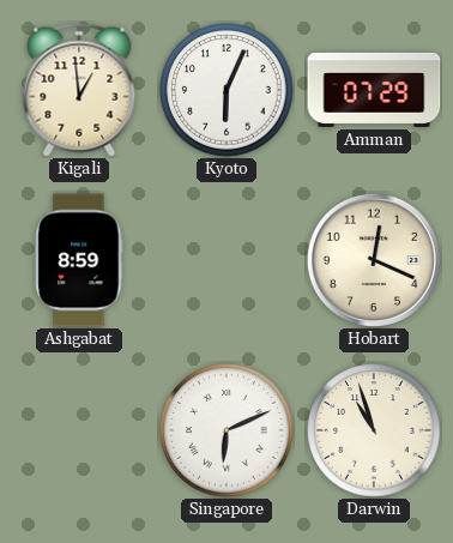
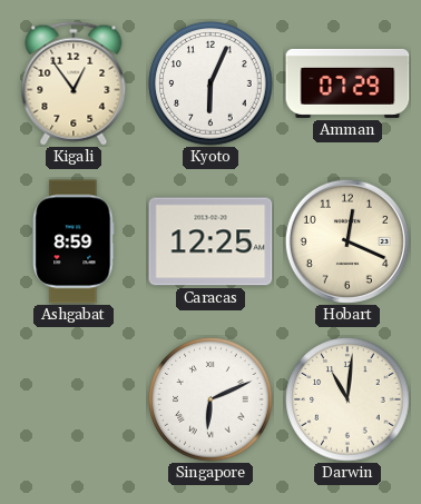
Kigali: 12:59 -> 12:54 (74, 83)
Caracas: none -> 12:25 (210, 241)
Darwin: 10:57 -> 11:01 (347, 399)
